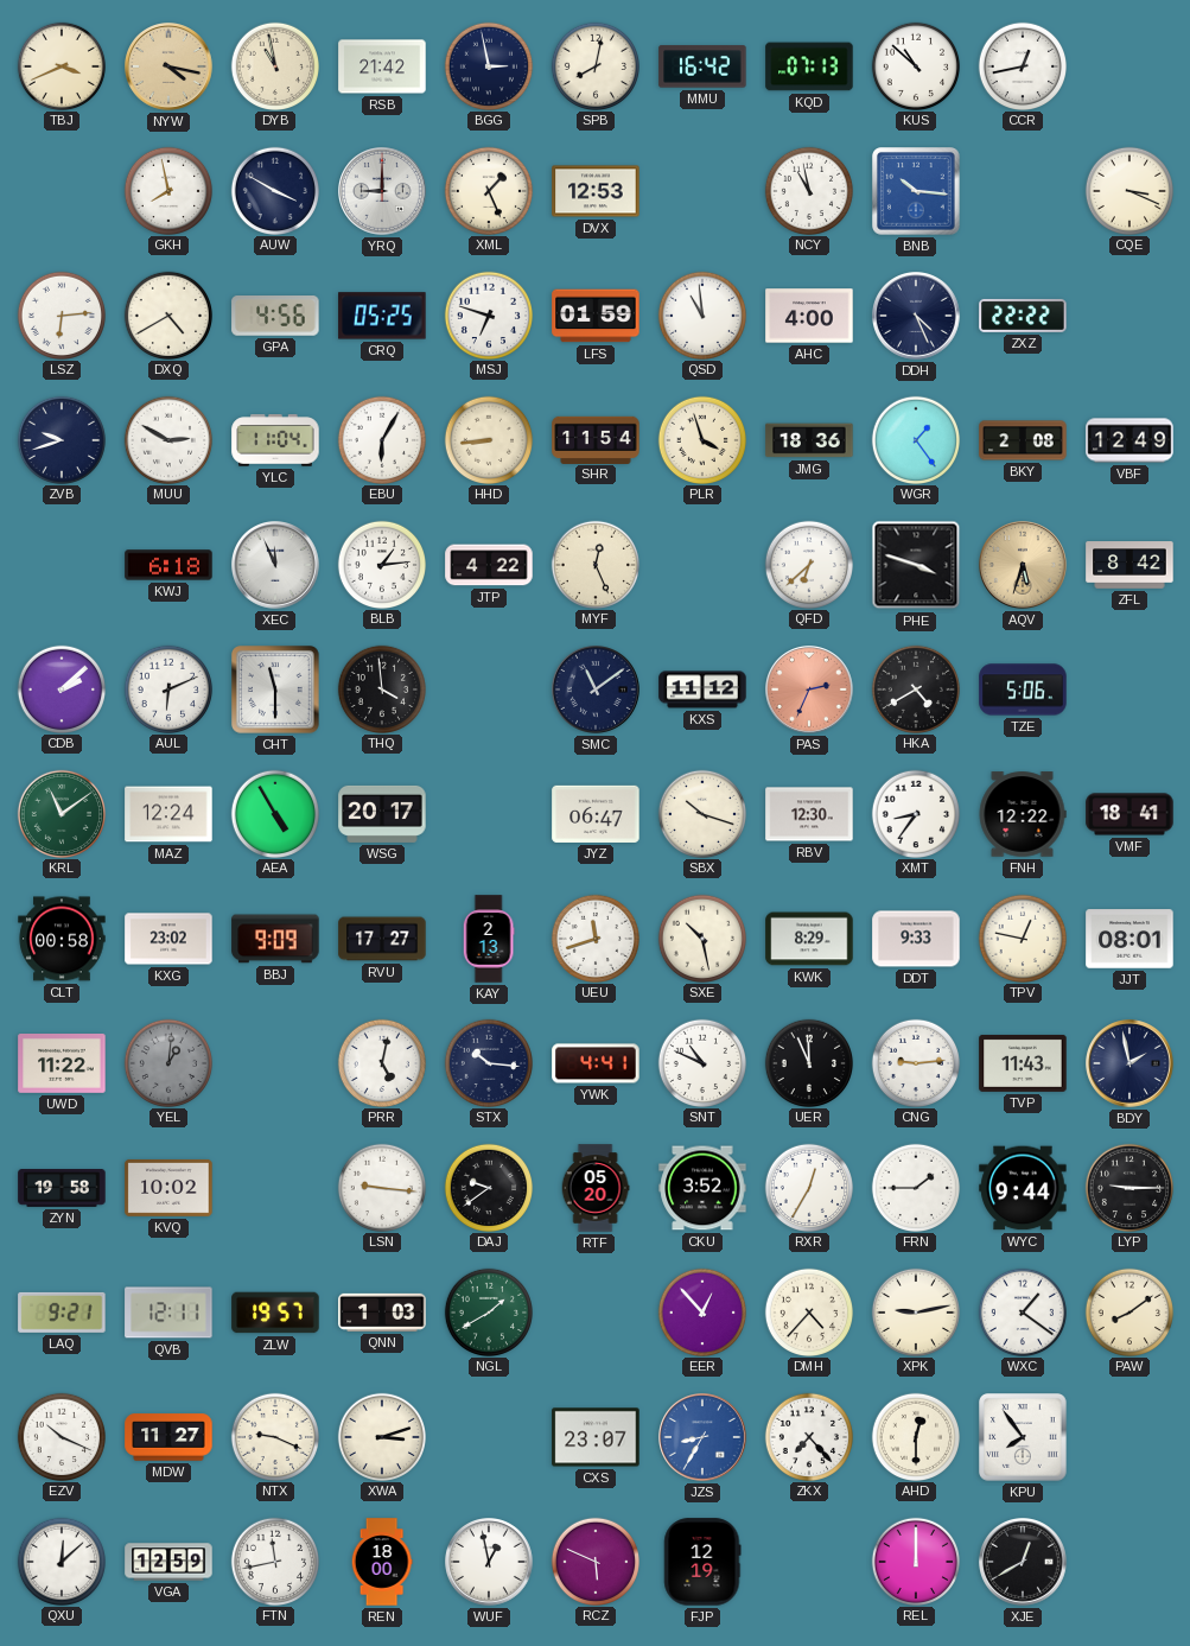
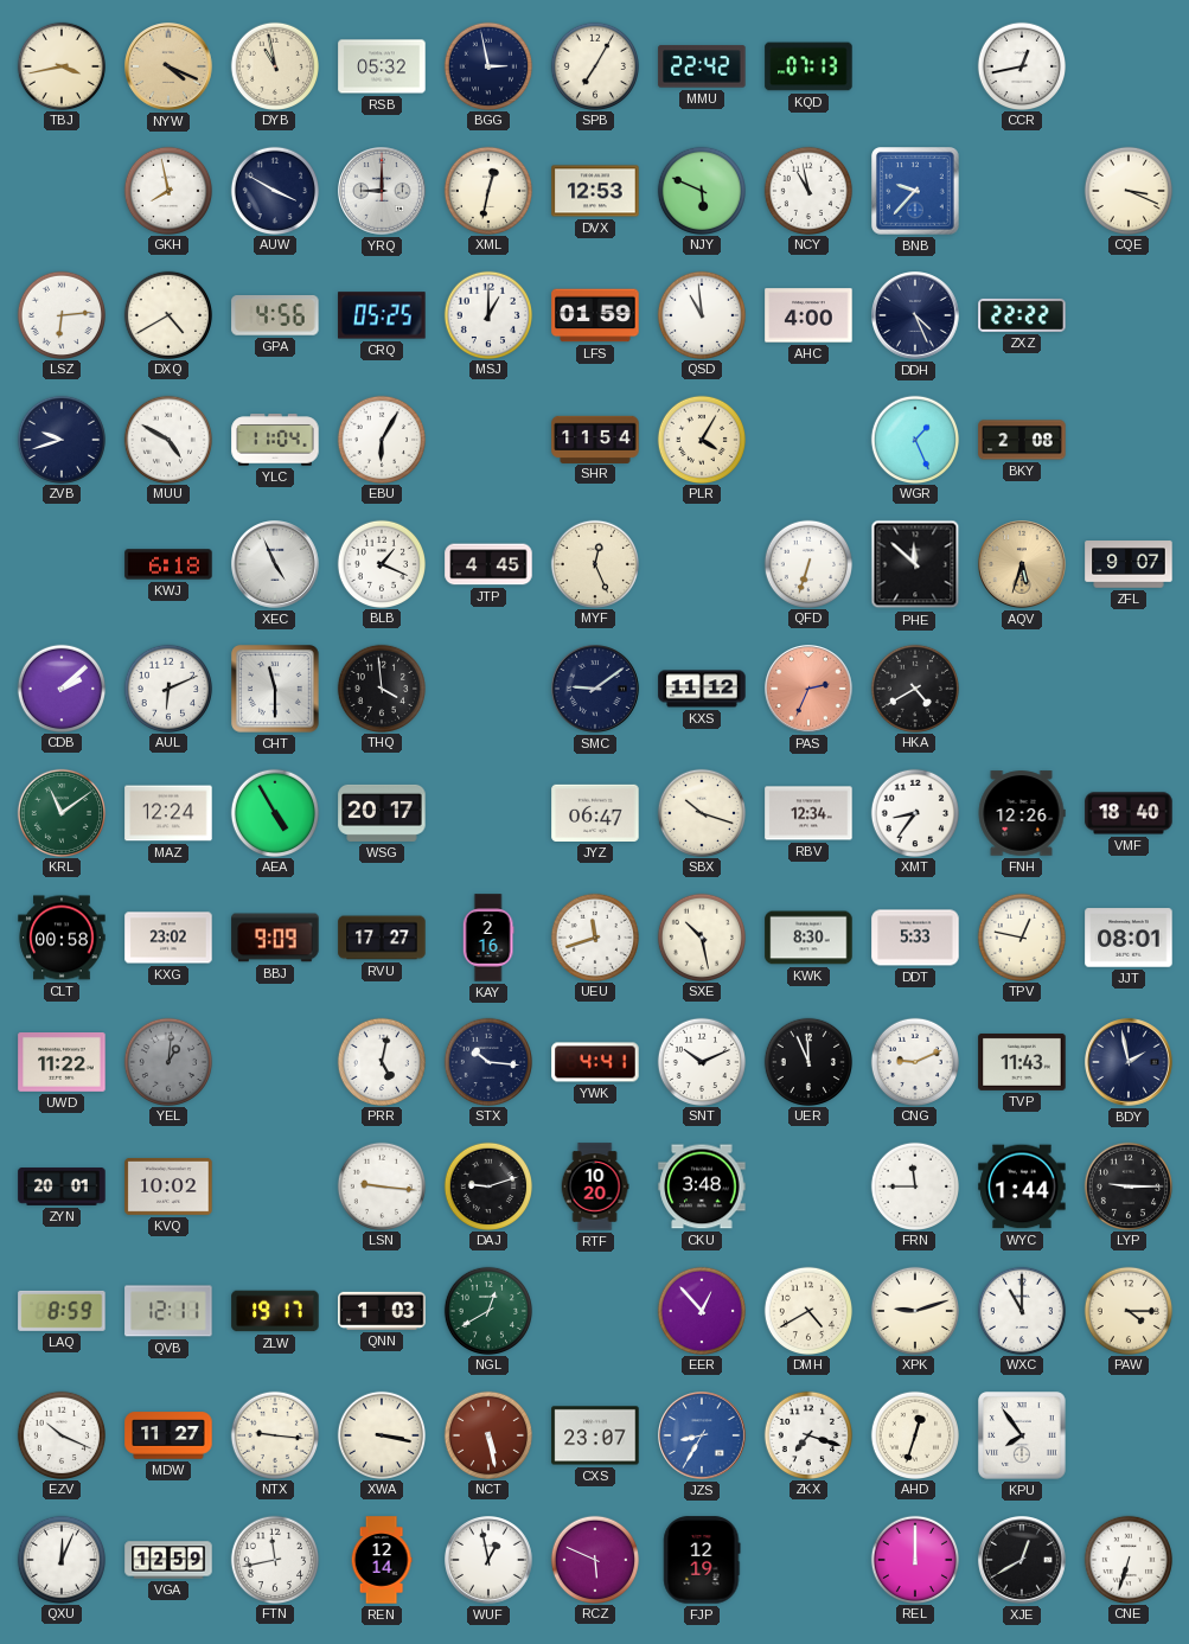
TBJ: 3:41 -> 3:43 (60, 65)
NYW: 4:17 -> 4:19 (170, 68)
RSB: 21:42 -> 05:32 (382, 66)
SPB: 8:02 -> 7:05 (594, 65)
MMU: 16:42 -> 22:42 (702, 66)
KUS: 10:52 -> none (915, 65)
XML: 1:26 -> 12:32 (487, 190)
NJY: none -> 5:49 (701, 190)
BNB: 10:16 -> 9:37 (915, 191)
MSJ: 6:48 -> 1:00 (487, 314)
MUU: 2:50 -> 4:50 (167, 439)
HHD: 8:44 -> none (488, 439)
PLR: 3:57 -> 4:05 (701, 439)
JMG: 18:36 -> none (809, 440)
WGR: 1:24 -> 1:26 (914, 439)
VBF: 12:49 -> none (1129, 440)
XEC: 11:56 -> 4:56 (276, 565)
BLB: 1:14 -> 1:19 (381, 563)
JTP: 4:22 -> 4:45 (488, 564)
QFD: 6:38 -> 6:33 (807, 563)
PHE: 3:48 -> 11:52 (915, 564)
ZFL: 8:42 -> 9:07 (1129, 564)
SMC: 11:09 -> 9:09 (596, 690)
TZE: 5:06 -> none (1023, 689)
RBV: 12:30 -> 12:34 (808, 813)
FNH: 12:22 -> 12:26 (1022, 813)
VMF: 18:41 -> 18:40 (1129, 813)
KAY: 2:13 -> 2:16 (488, 938)
KWK: 8:29 -> 8:30 (808, 938)
DDT: 9:33 -> 5:33 (915, 938)
SNT: 10:49 -> 10:11 (701, 1061)
CNG: 9:14 -> 9:11 (914, 1061)
ZYN: 19:58 -> 20:01 (62, 1188)
DAJ: 9:39 -> 9:12 (487, 1185)
RTF: 05:20 -> 10:20 (595, 1186)
CKU: 3:52 -> 3:48 (702, 1186)
RXR: 12:35 -> none (808, 1187)
FRN: 1:45 -> 11:45 (914, 1185)
WYC: 9:44 -> 1:44 (1022, 1186)
LAQ: 9:21 -> 8:59 (62, 1311)
ZLW: 19:57 -> 19:17 (275, 1311)
NGL: 1:40 -> 12:40 (487, 1310)
DMH: 4:37 -> 4:40 (807, 1310)
XPK: 9:13 -> 9:12 (914, 1310)
WXC: 1:21 -> 11:00 (1021, 1310)
PAW: 8:09 -> 4:15 (1127, 1310)
NTX: 9:19 -> 9:16 (274, 1434)
XWA: 3:12 -> 3:17 (381, 1434)
NCT: none -> 5:28 (487, 1434)
ZKX: 7:23 -> 7:18 (807, 1434)
AHD: 12:30 -> 12:33 (914, 1434)
QXU: 12:08 -> 12:04 (60, 1559)
REN: 18:00 -> 12:14 (382, 1560)
CNE: none -> 6:33 (1127, 1559)
